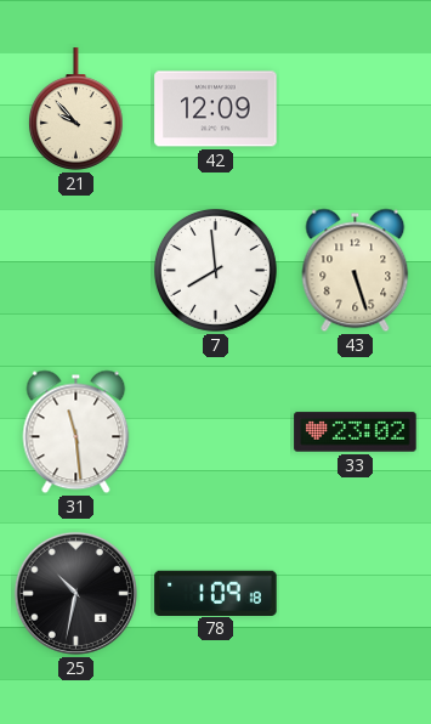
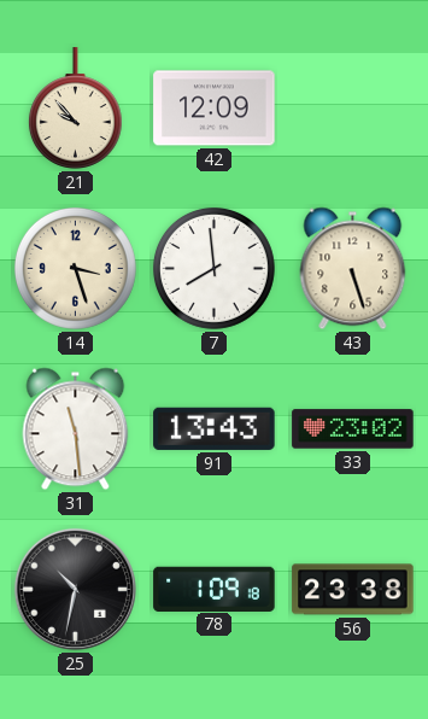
14: none -> 3:27 (75, 268)
91: none -> 13:43 (215, 428)
56: none -> 23:38 (353, 590)
